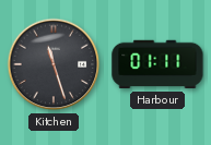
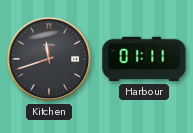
Kitchen: 11:27 -> 11:42 (49, 59)
